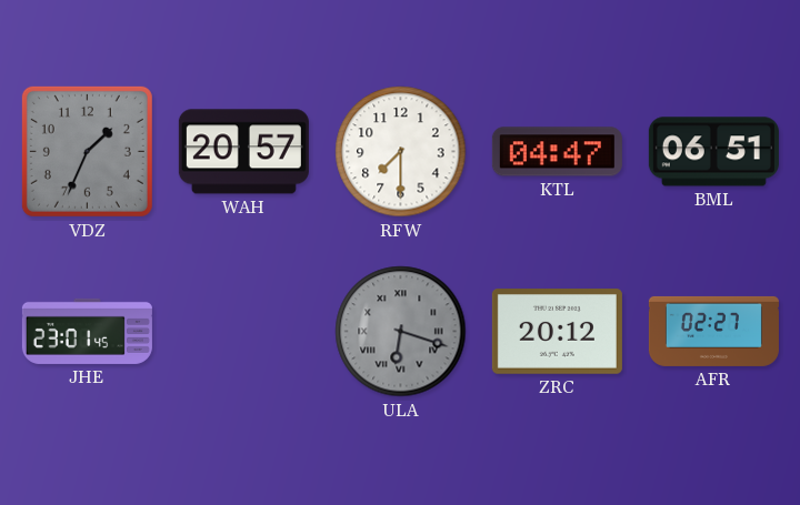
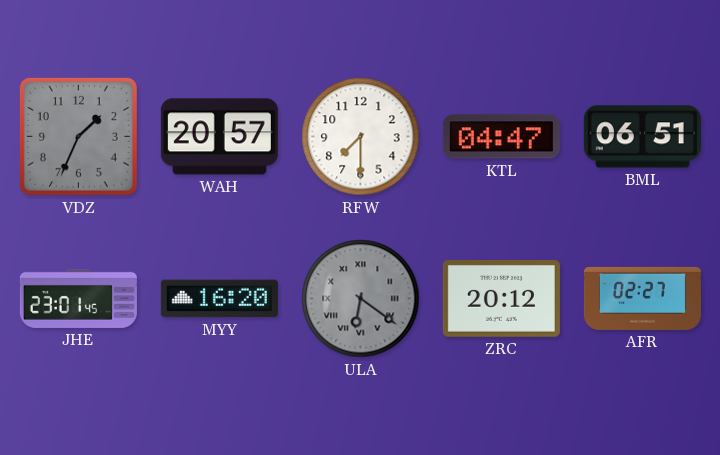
MYY: none -> 16:20 (219, 299)
ULA: 6:18 -> 6:21 (361, 299)
